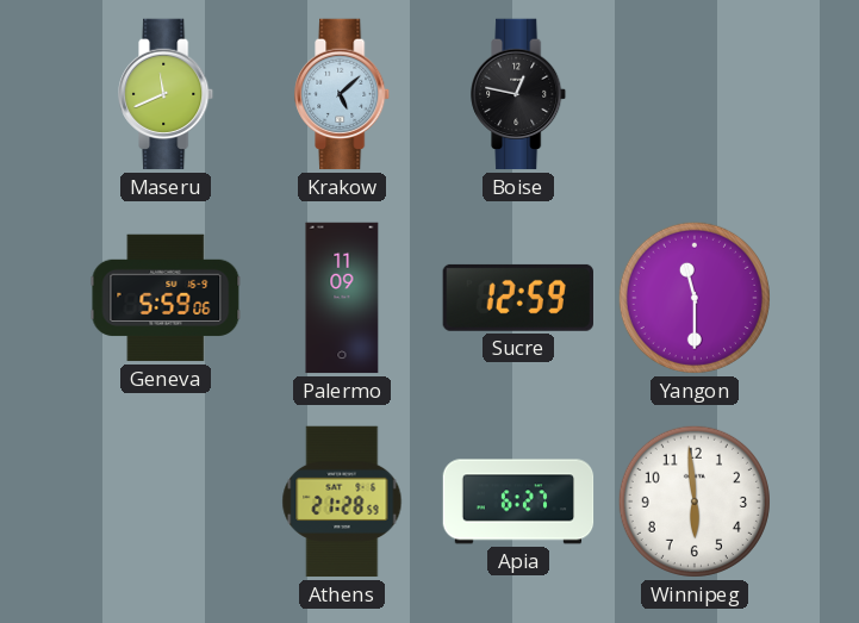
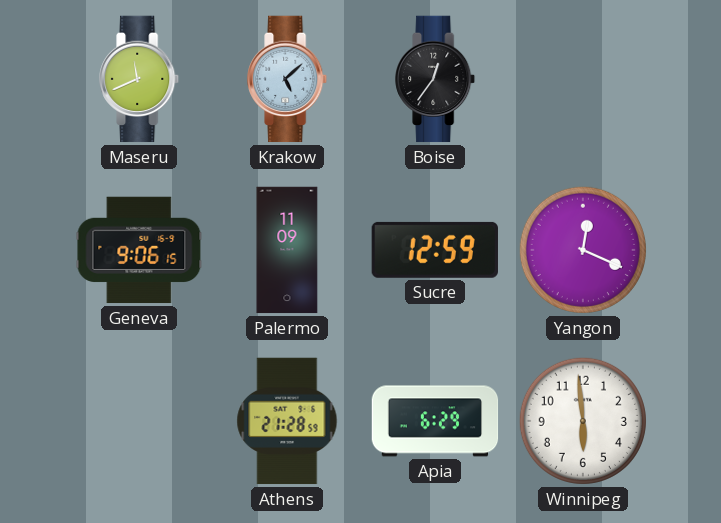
Boise: 12:47 -> 12:36 (436, 79)
Geneva: 5:59 -> 9:06 (139, 250)
Yangon: 11:30 -> 12:19 (583, 250)
Apia: 6:27 -> 6:29 (435, 421)
